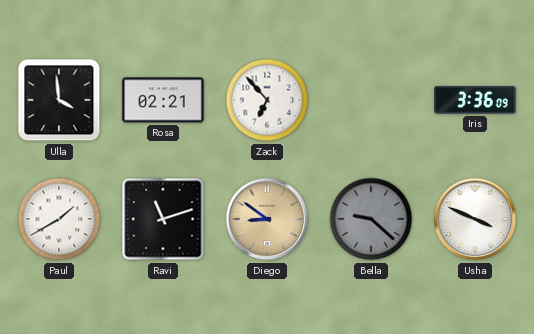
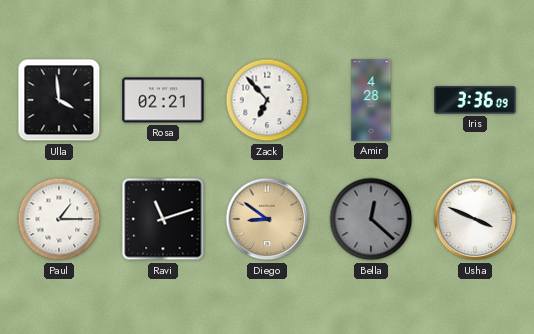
Amir: none -> 4:28 (371, 100)
Paul: 1:40 -> 1:15 (59, 219)
Bella: 9:22 -> 12:22 (371, 219)
